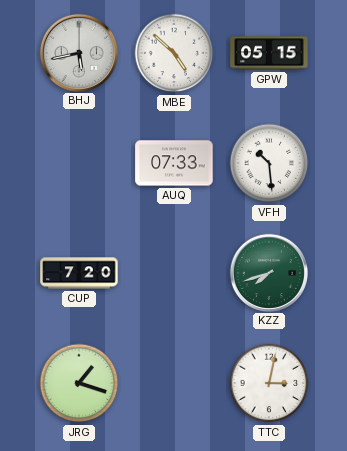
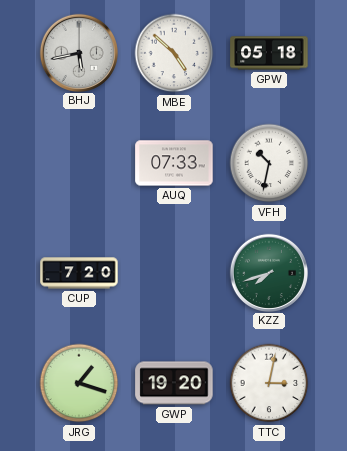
GPW: 05:15 -> 05:18 (269, 53)
VFH: 10:29 -> 10:32 (269, 163)
GWP: none -> 19:20 (174, 383)
